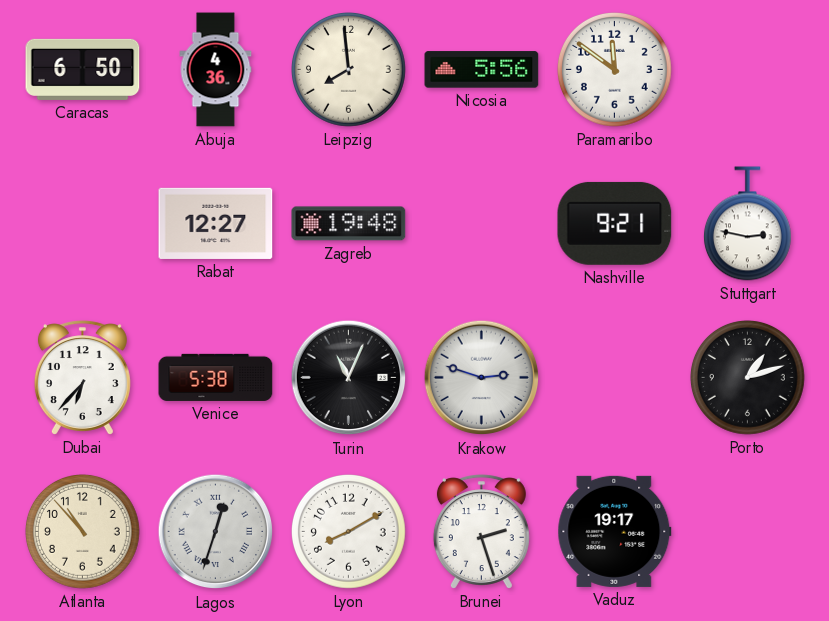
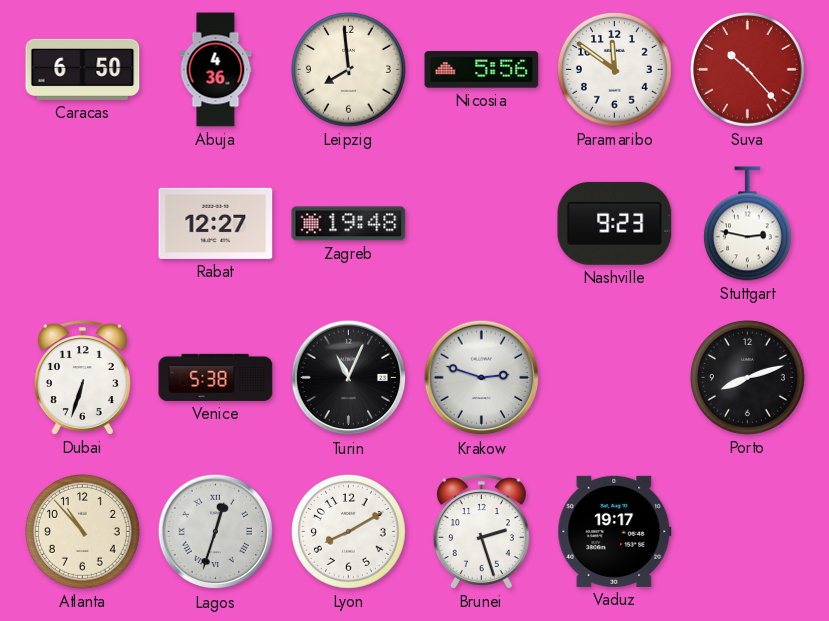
Suva: none -> 10:23 (748, 70)
Nashville: 9:21 -> 9:23 (615, 223)
Dubai: 6:37 -> 6:33 (82, 378)
Porto: 1:12 -> 8:12 (748, 378)
